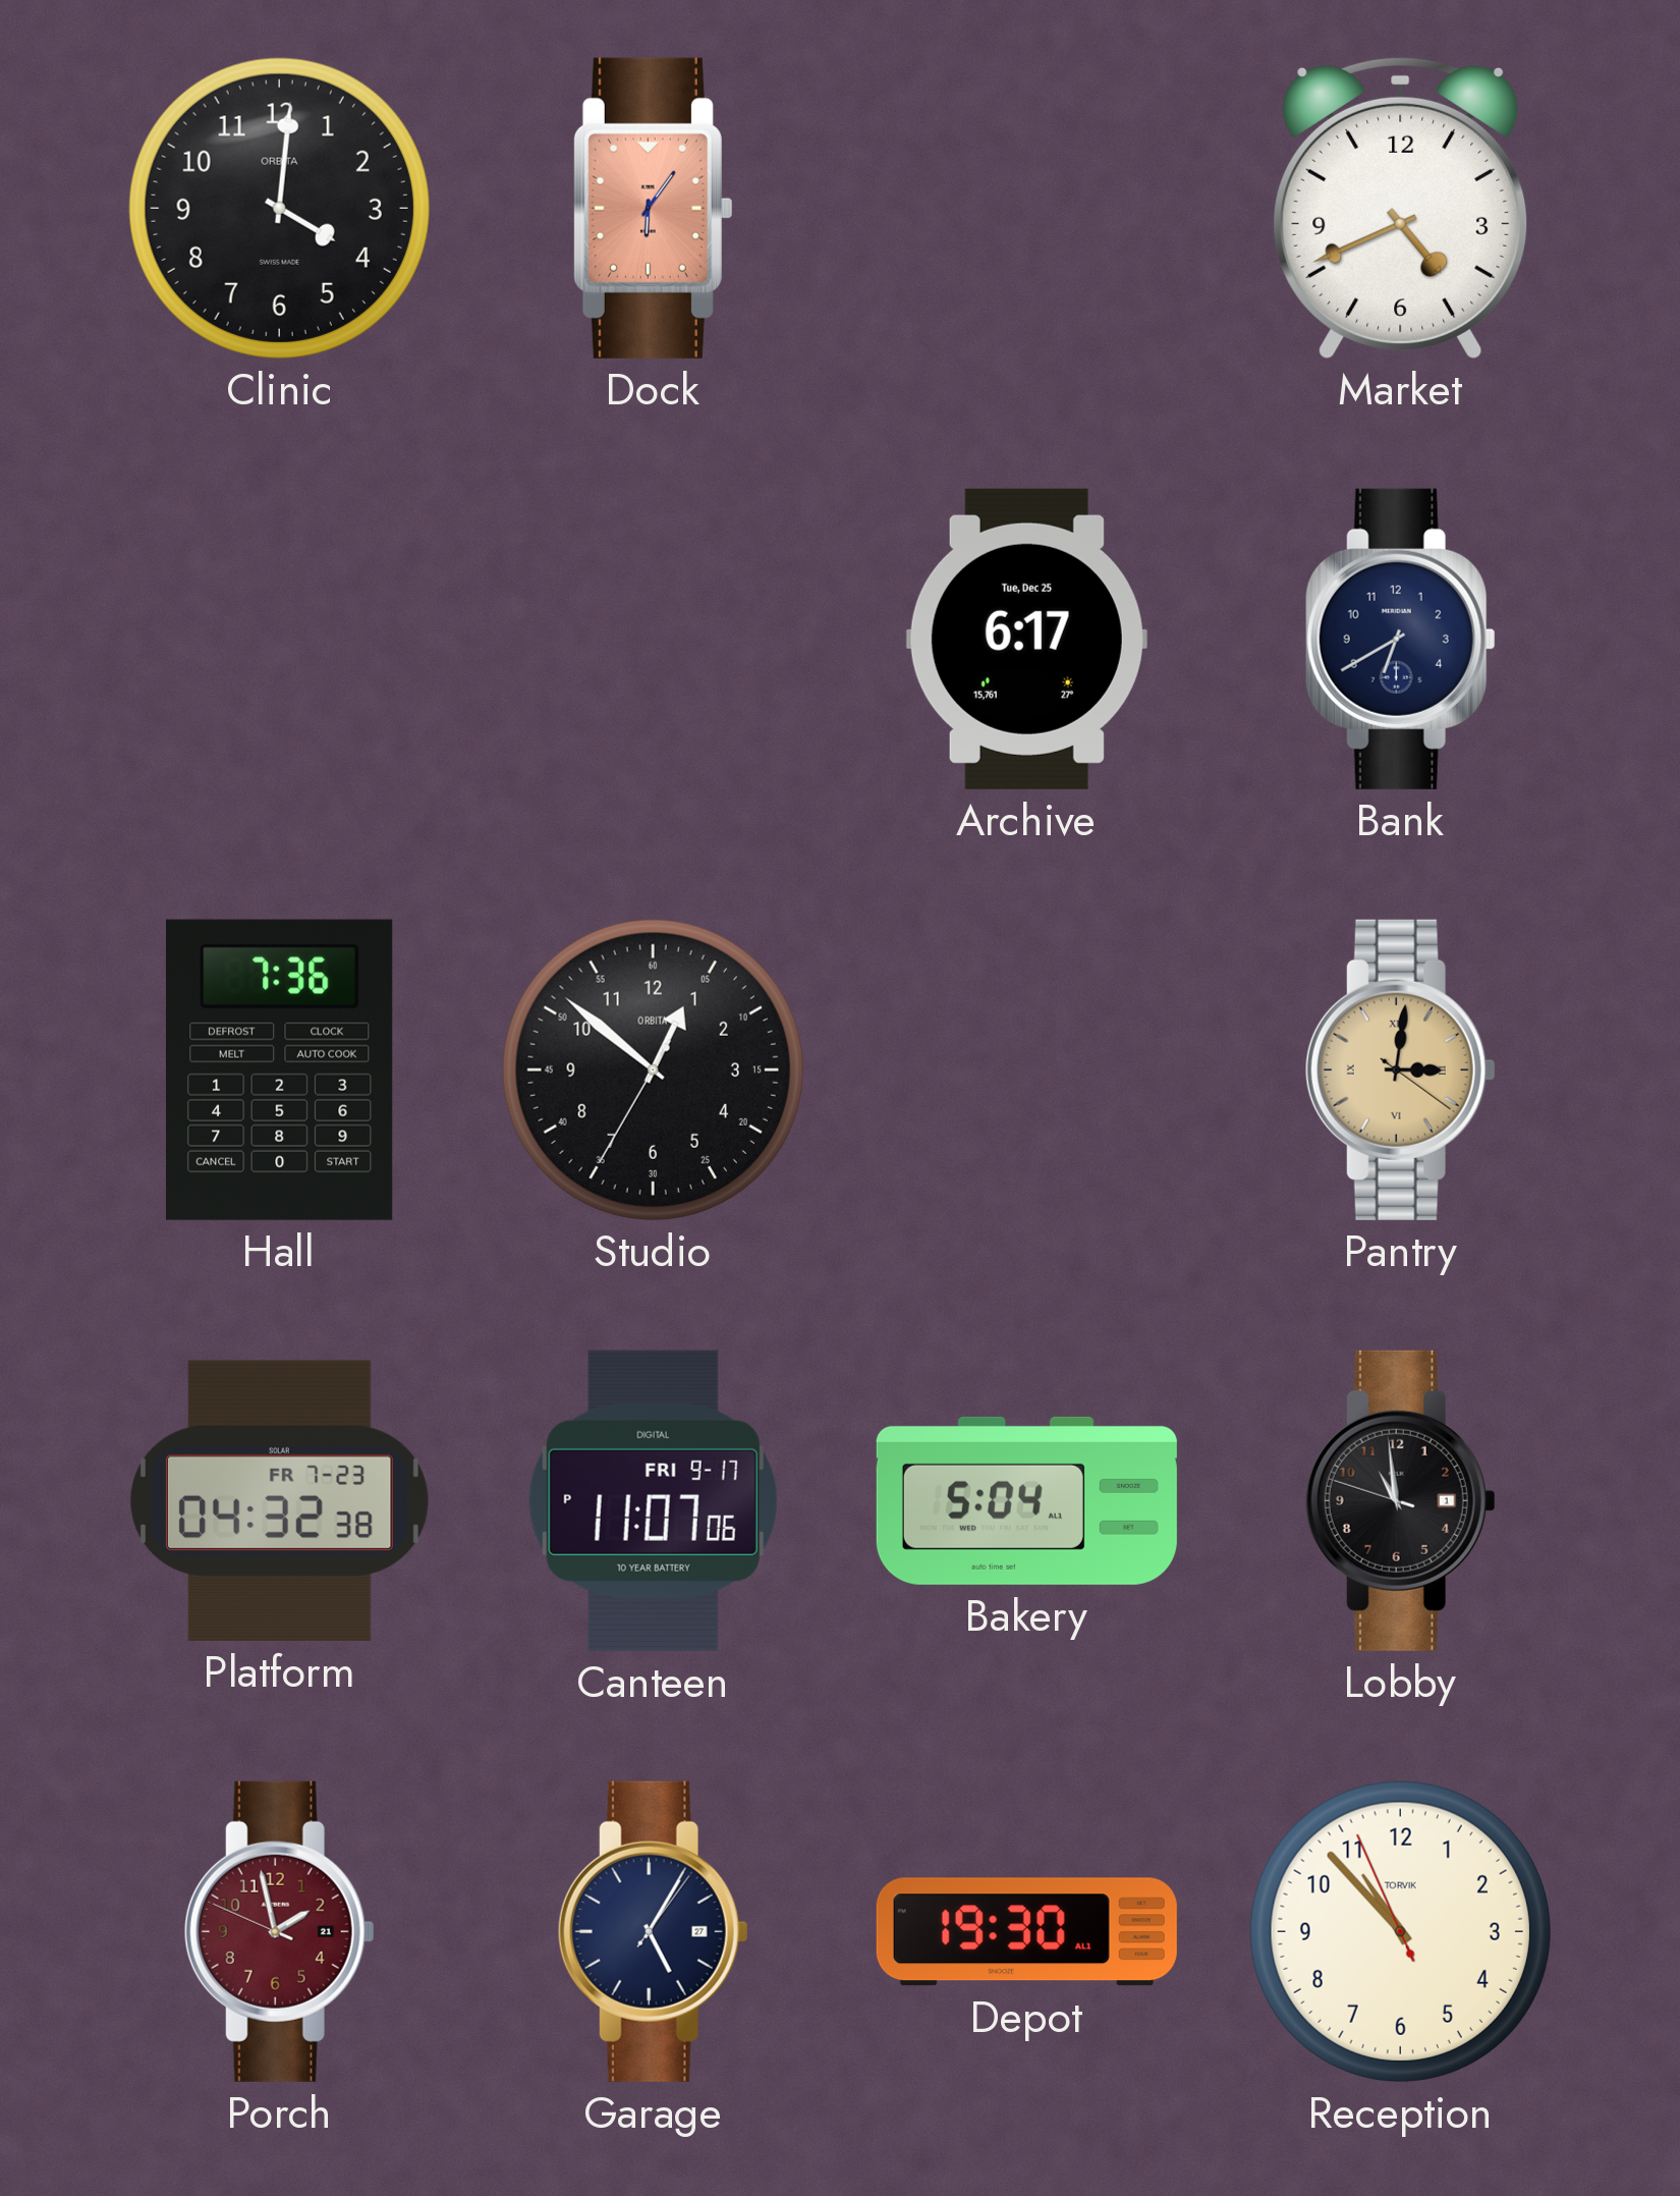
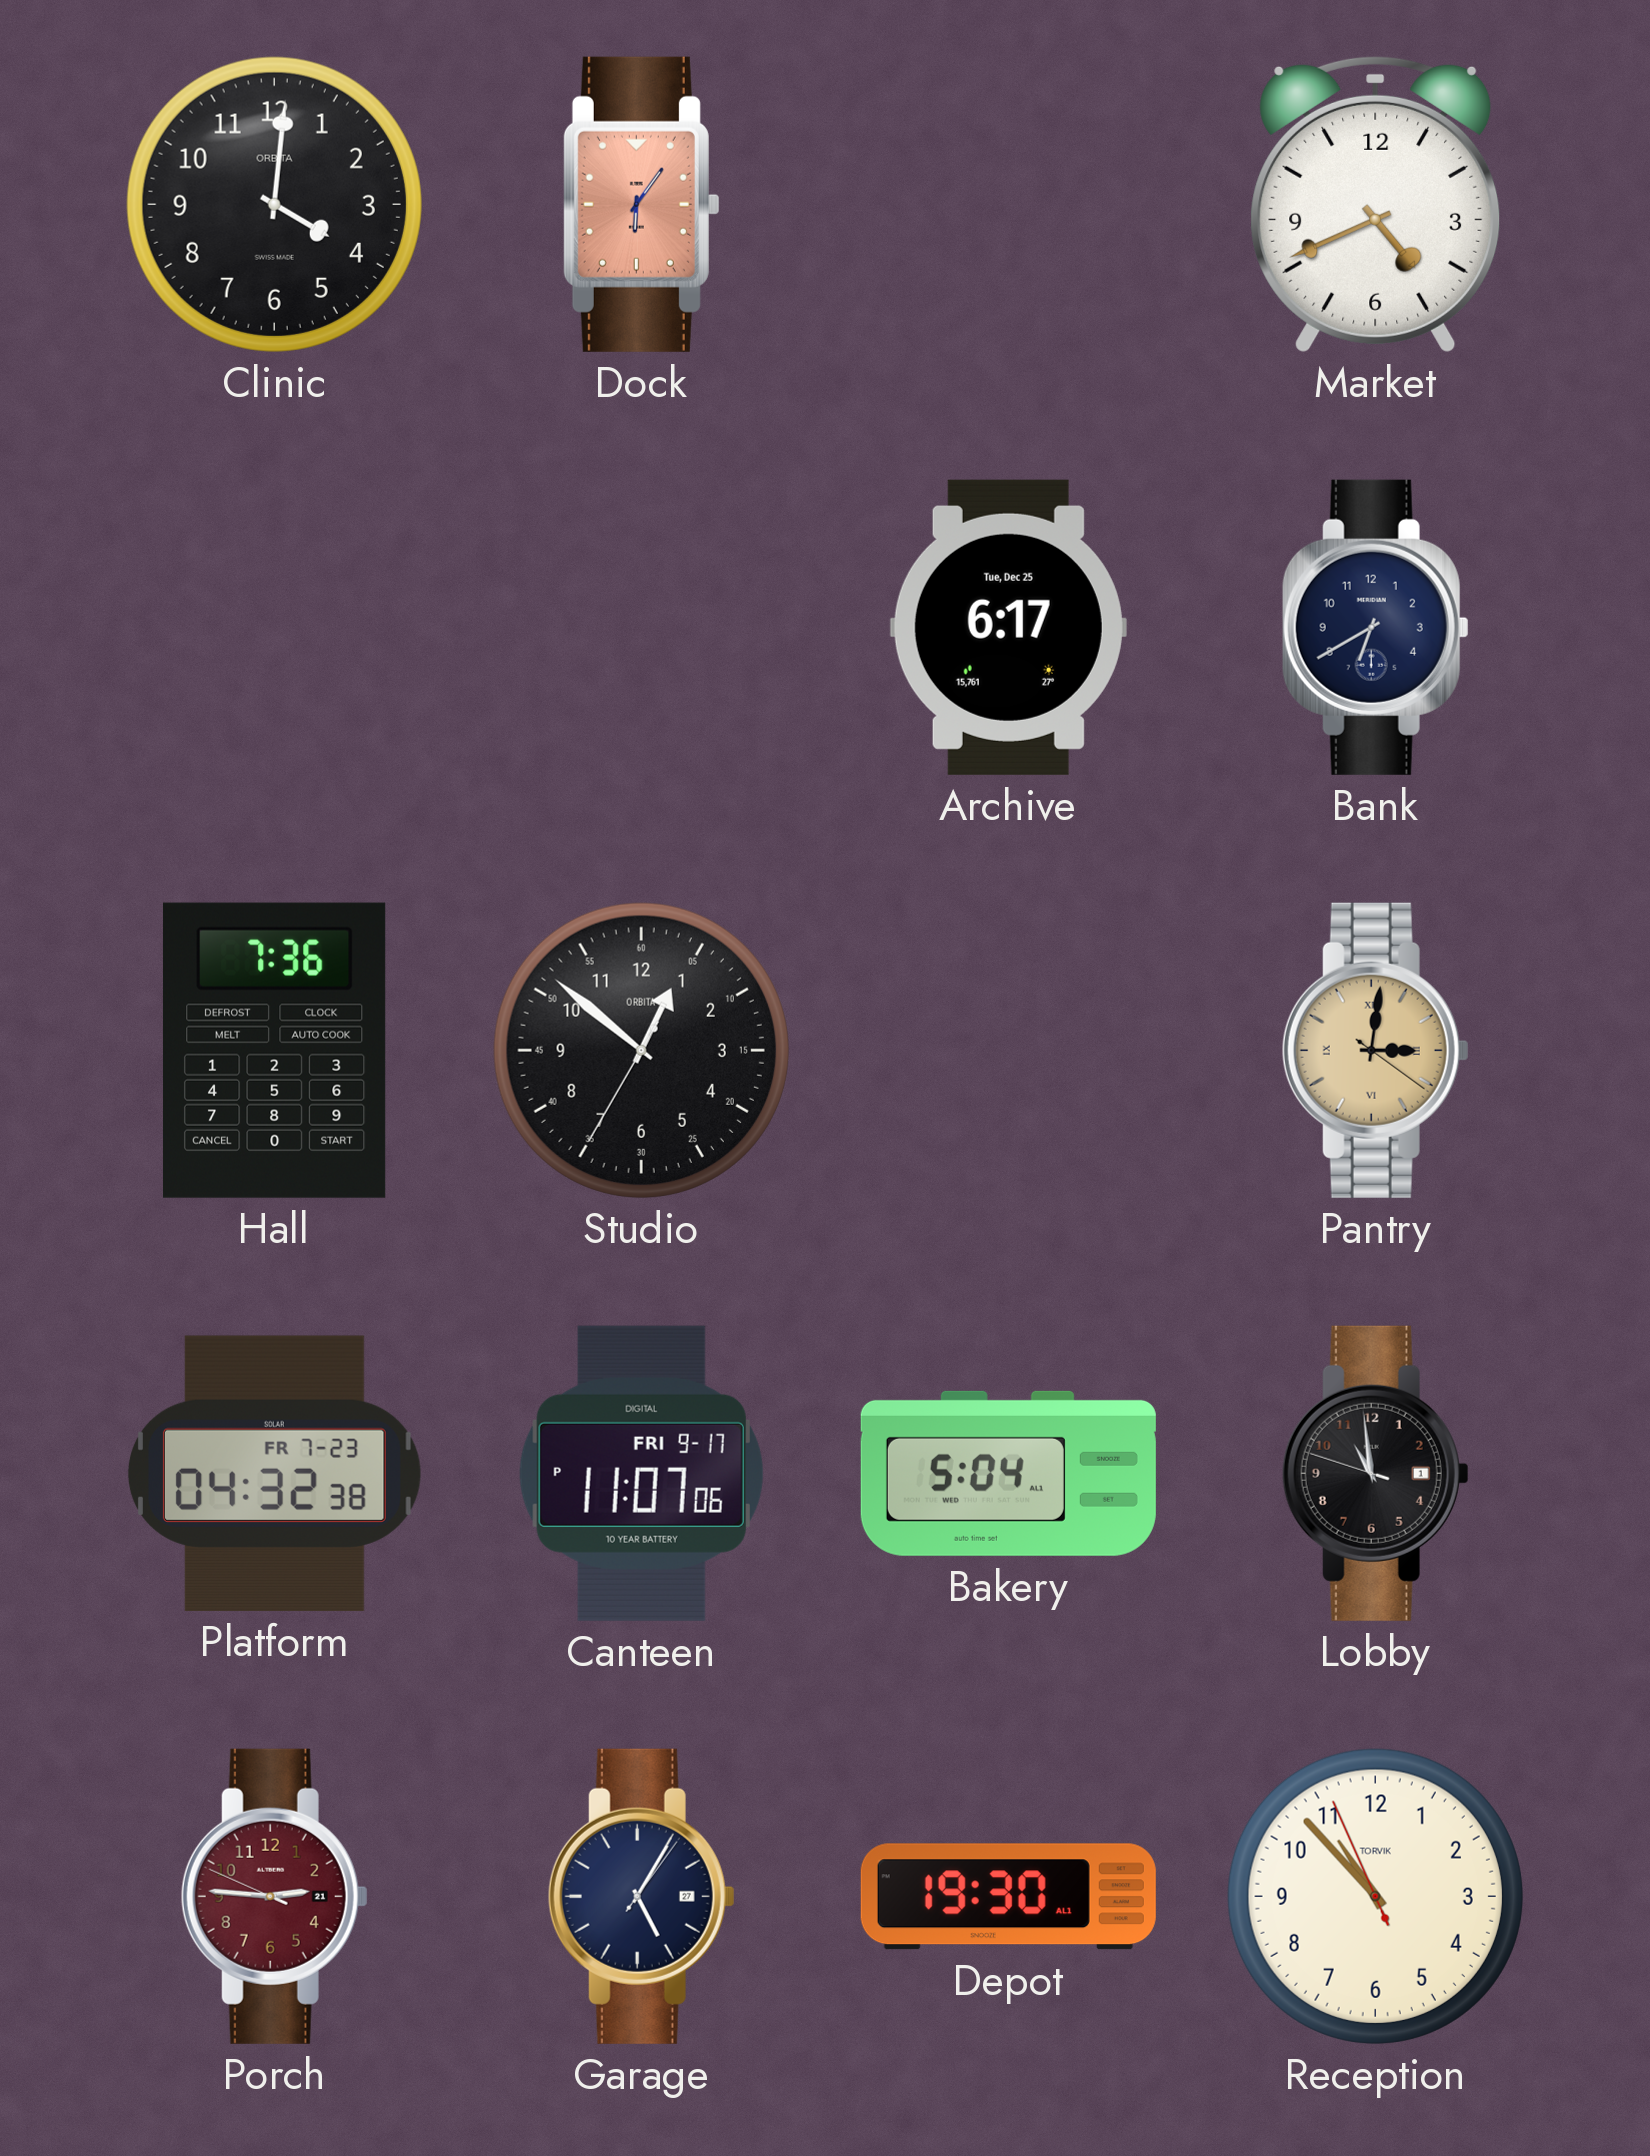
Porch: 1:57 -> 2:45 (274, 1896)
